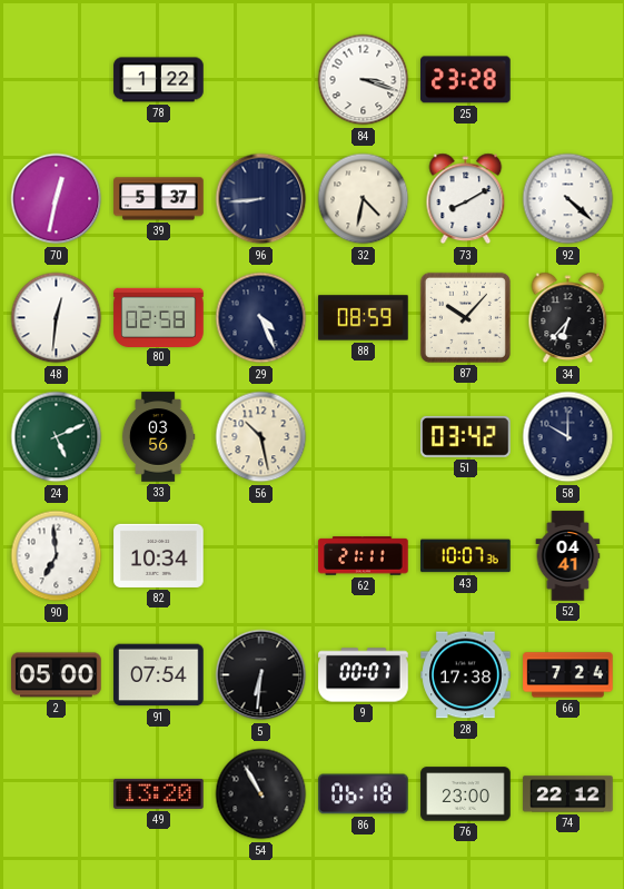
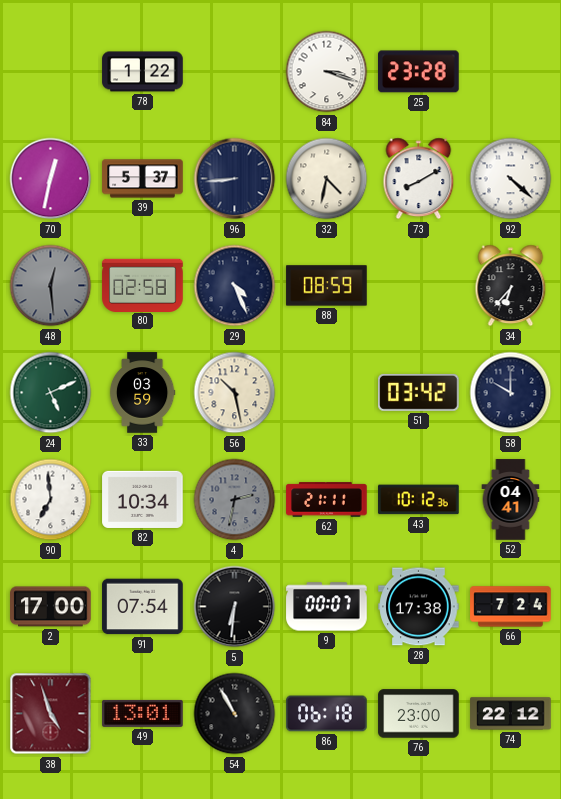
48: 12:31 -> 12:29 (51, 286)
48 dial: white -> grey (51, 286)
87: 10:07 -> none (465, 317)
33: 03:56 -> 03:59 (142, 393)
4: none -> 2:32 (235, 500)
43: 10:07 -> 10:12 (419, 500)
2: 05:00 -> 17:00 (51, 607)
38: none -> 4:57 (51, 714)
49: 13:20 -> 13:01 (143, 713)
